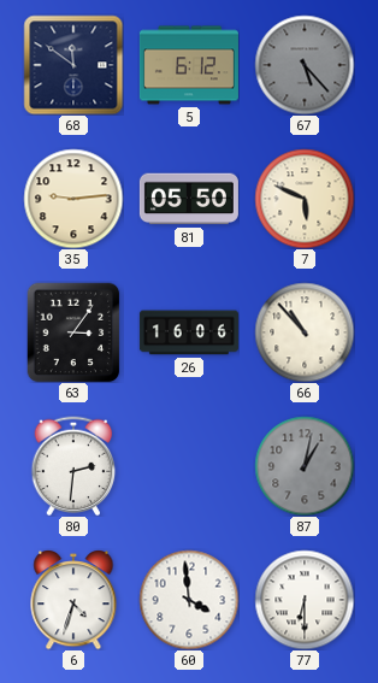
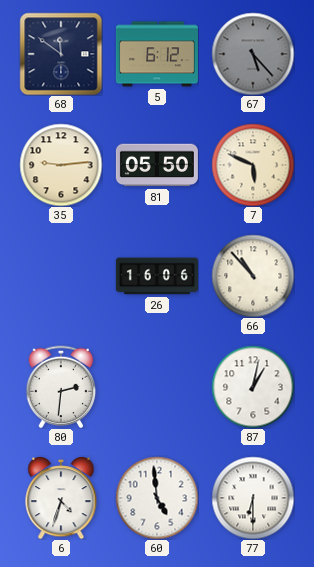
63: 3:06 -> none (73, 332)
87 dial: grey -> white (253, 387)
60: 3:59 -> 4:59 (157, 498)
